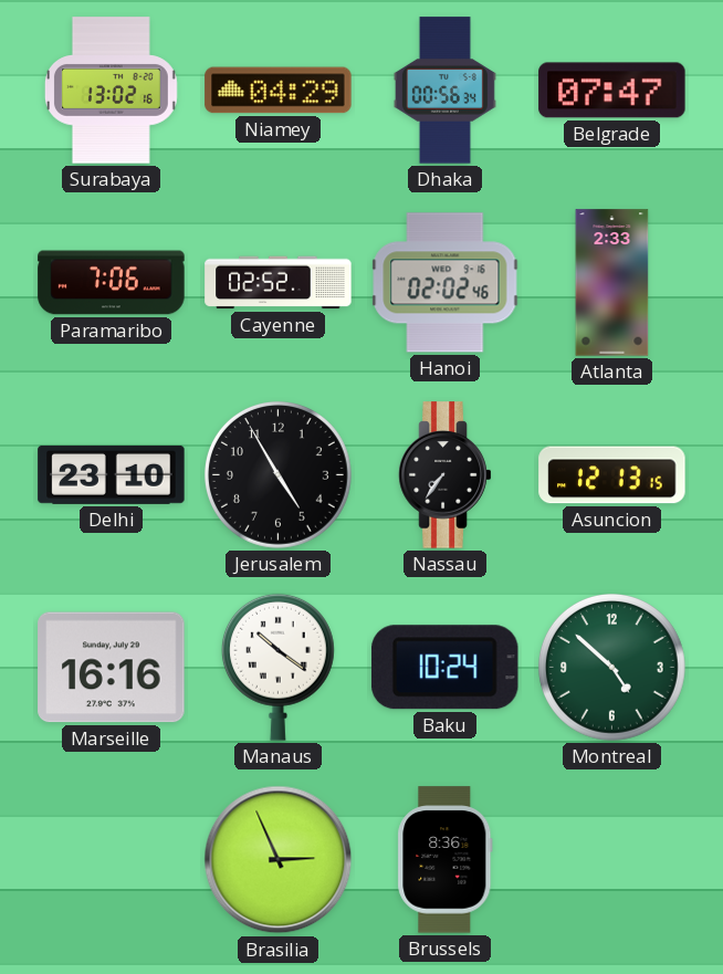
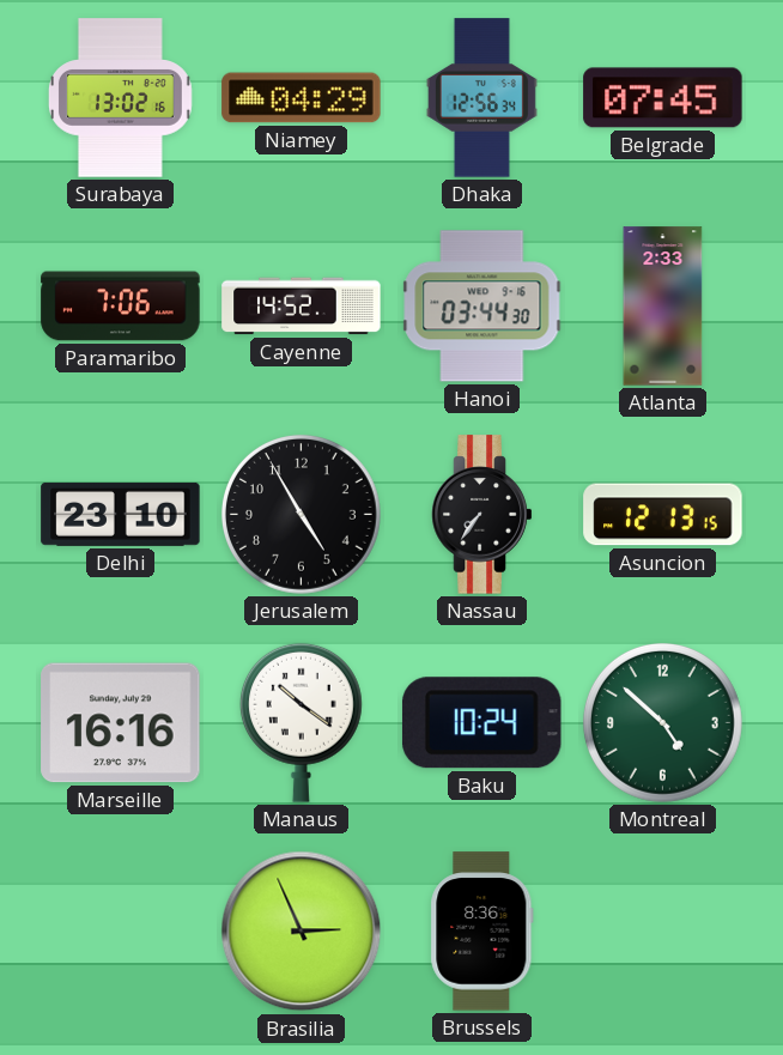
Dhaka: 00:56 -> 12:56 (481, 98)
Belgrade: 07:47 -> 07:45 (663, 98)
Cayenne: 02:52 -> 14:52 (302, 307)
Hanoi: 02:02 -> 03:44 (482, 307)
